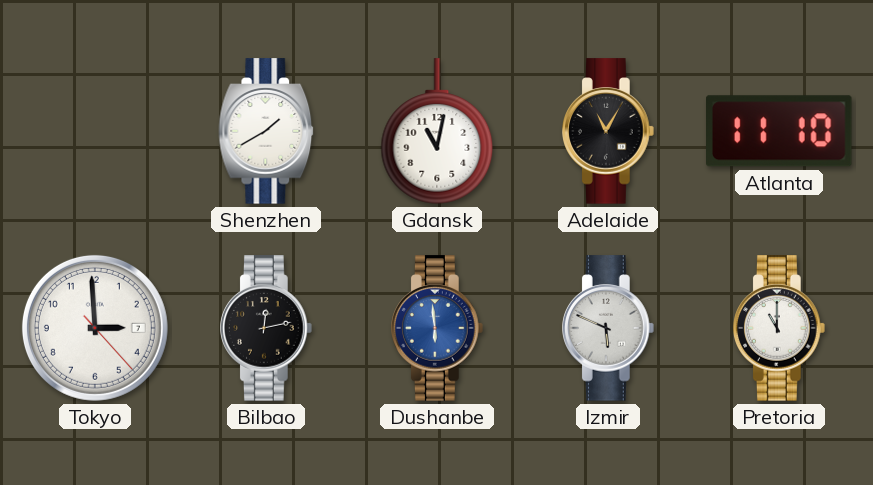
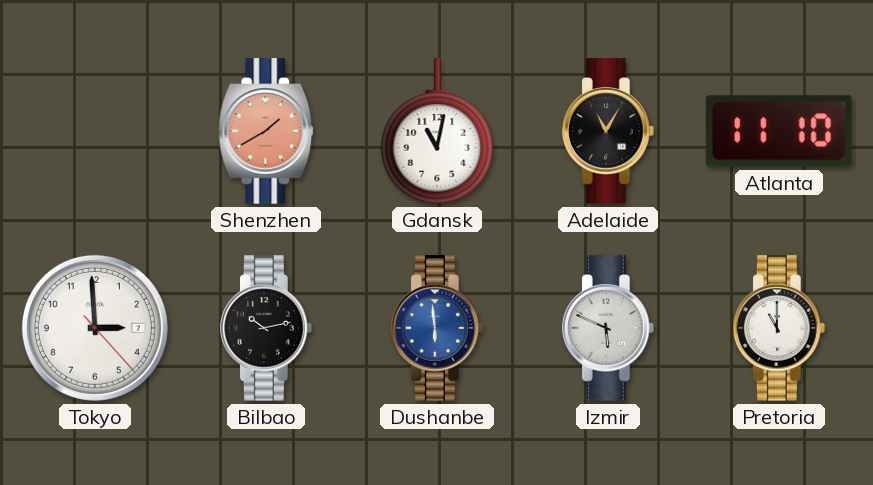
Shenzhen dial: white -> salmon (266, 131)
Bilbao: 12:13 -> 10:13 (266, 328)
